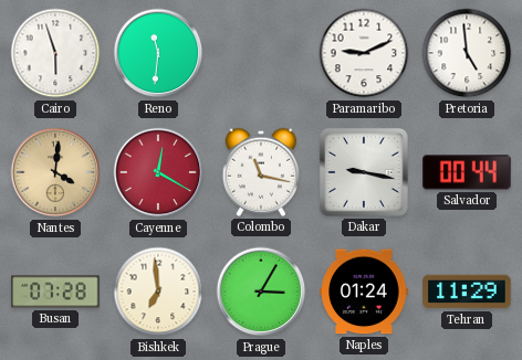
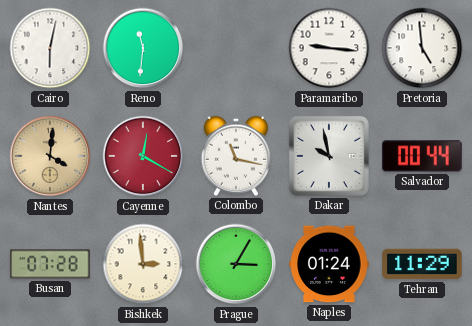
Cairo: 5:57 -> 6:02 (50, 48)
Paramaribo: 9:11 -> 9:16 (329, 48)
Dakar: 9:17 -> 9:58 (329, 156)
Bishkek: 6:59 -> 2:59 (143, 264)
